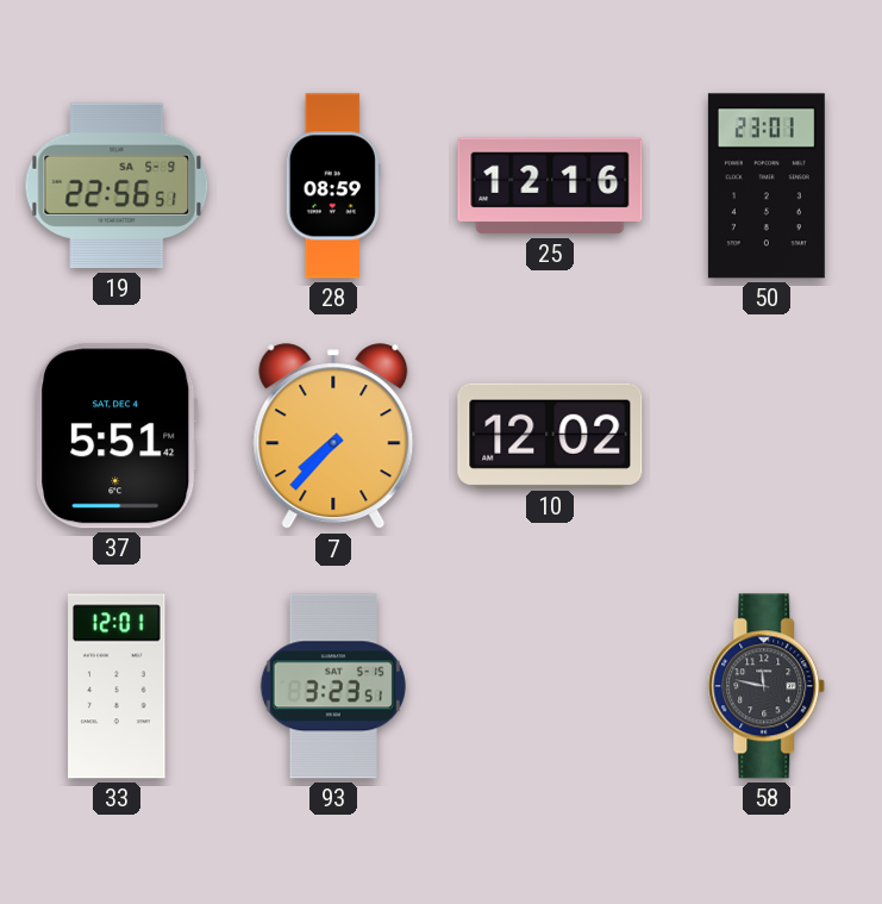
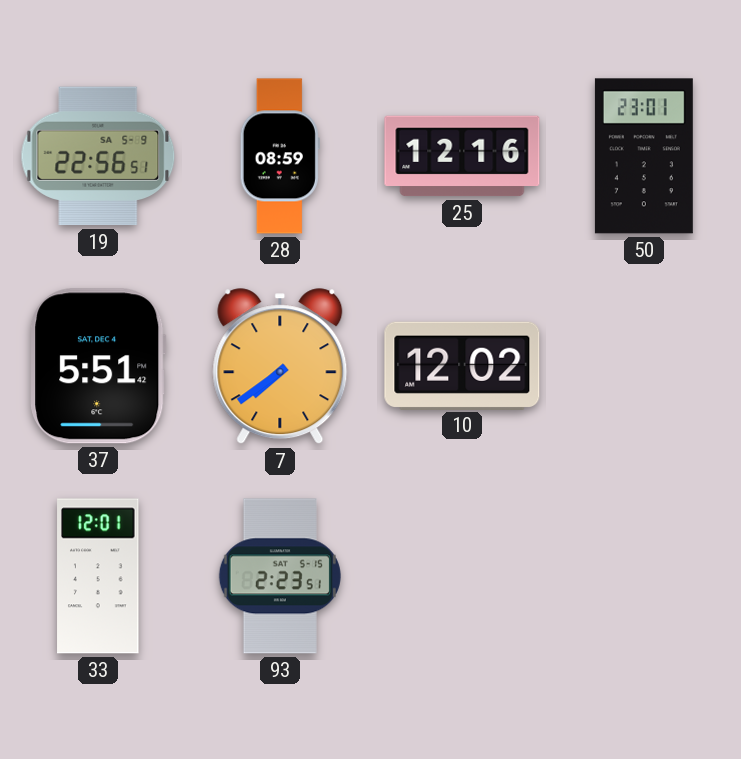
7: 7:37 -> 7:39 (280, 367)
93: 3:23 -> 2:23 (280, 576)
58: 11:47 -> none (767, 686)
